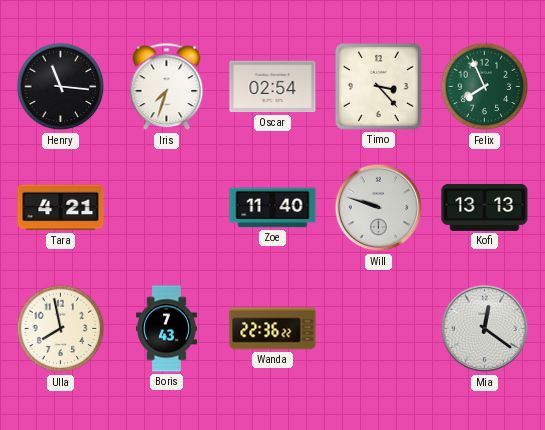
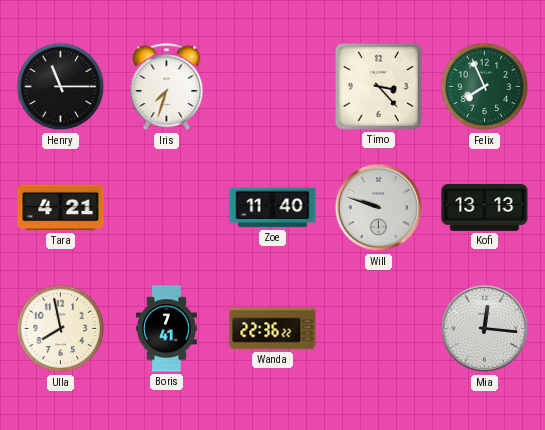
Henry: 11:16 -> 11:15 (61, 87)
Oscar: 02:54 -> none (273, 87)
Boris: 7:43 -> 7:41 (166, 329)
Mia: 12:21 -> 12:16 (485, 329)
